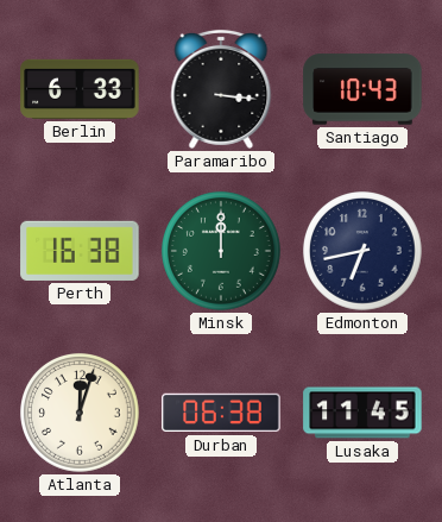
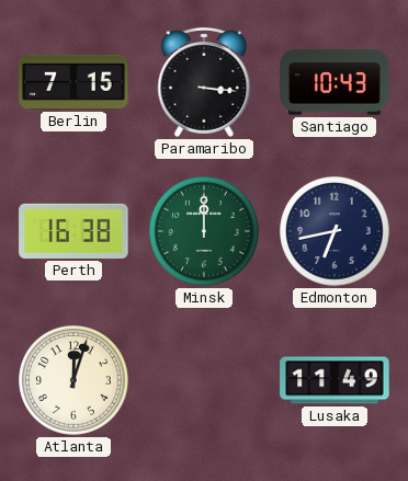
Berlin: 6:33 -> 7:15 (73, 82)
Durban: 06:38 -> none (221, 413)
Lusaka: 11:45 -> 11:49 (335, 380)
